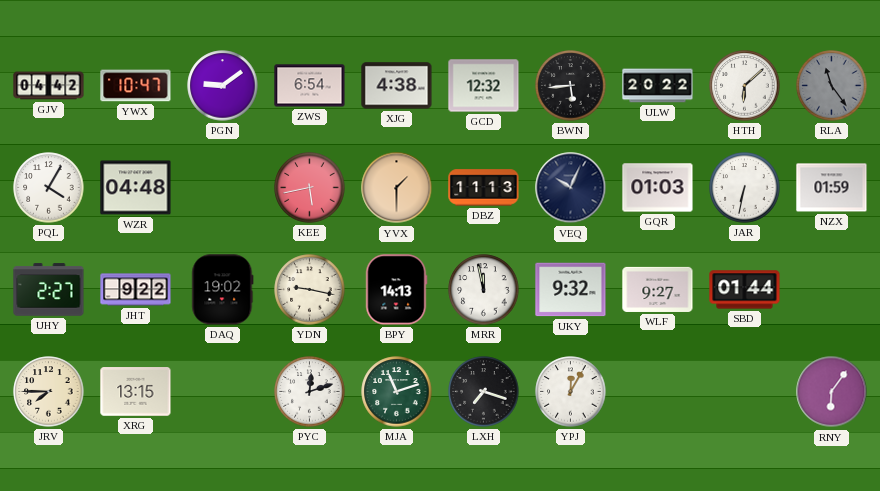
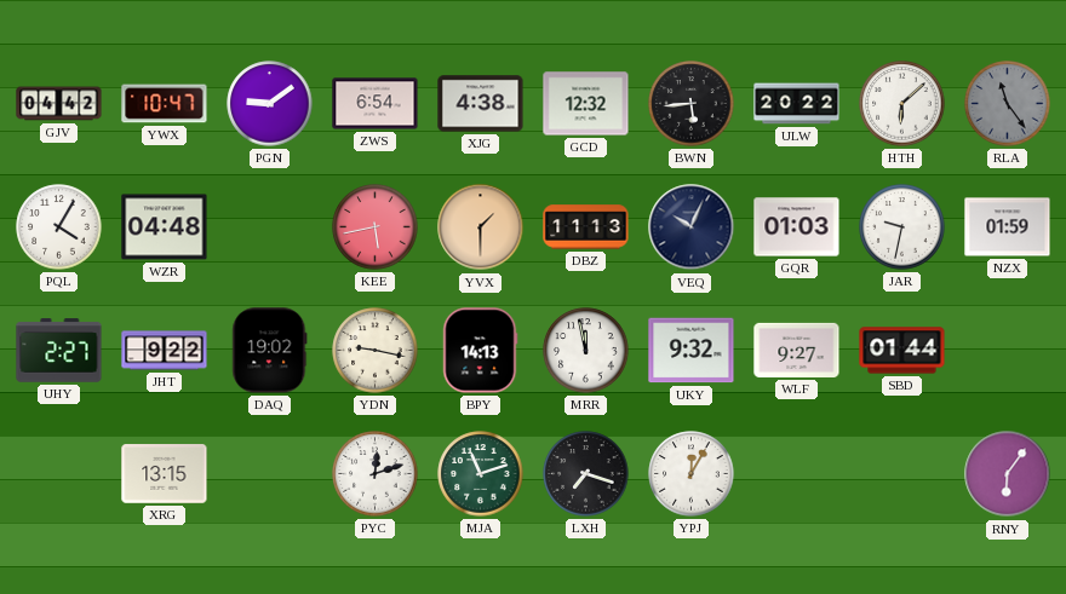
JAR: 6:32 -> 9:32 (902, 227)
JRV: 7:45 -> none (49, 392)
